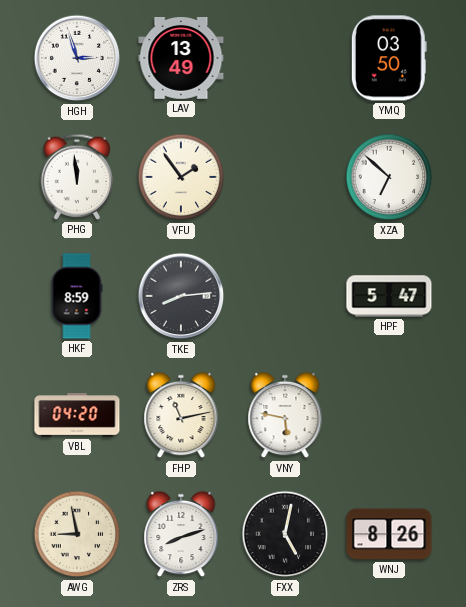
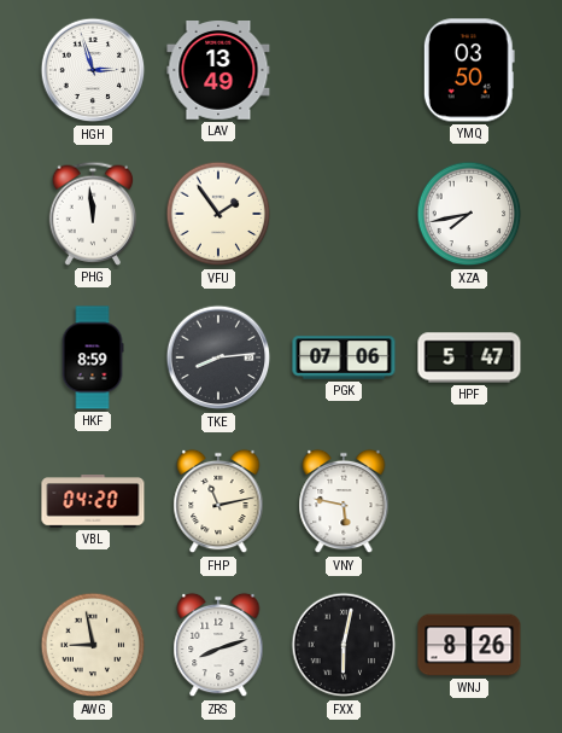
XZA: 6:52 -> 7:43 (469, 214)
PGK: none -> 07:06 (344, 357)
FXX: 5:02 -> 6:02 (344, 645)
